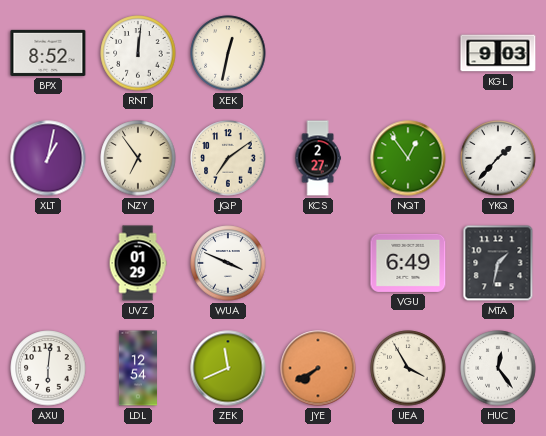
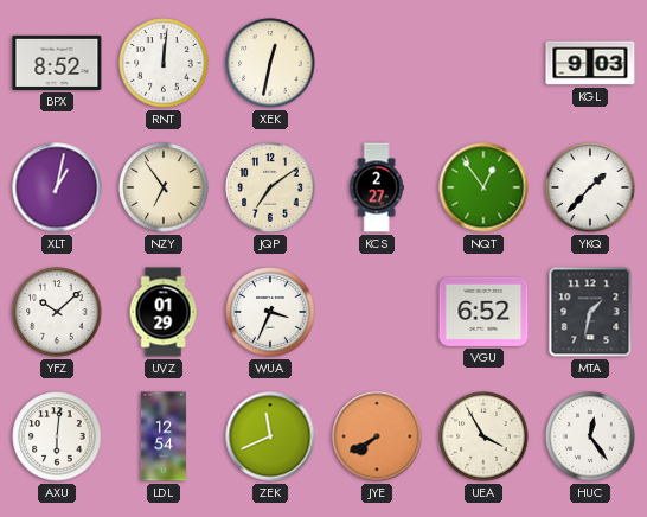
YFZ: none -> 10:08 (57, 312)
WUA: 3:49 -> 3:34 (270, 312)
VGU: 6:49 -> 6:52 (483, 312)
